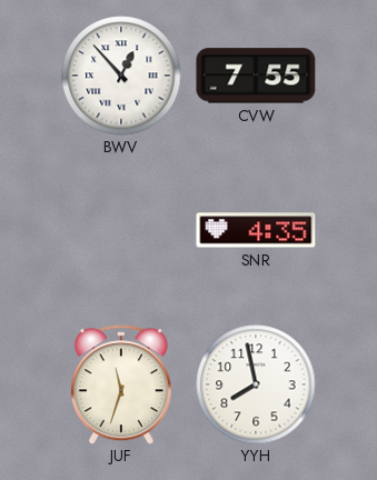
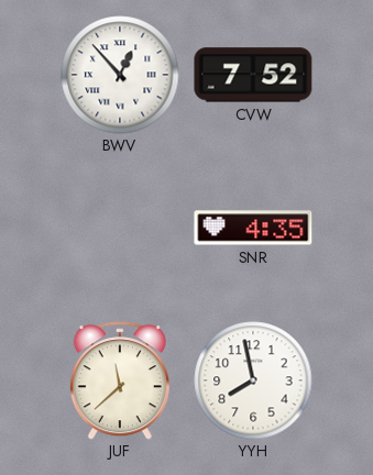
CVW: 7:55 -> 7:52 (253, 75)
JUF: 11:33 -> 11:38 (120, 380)
